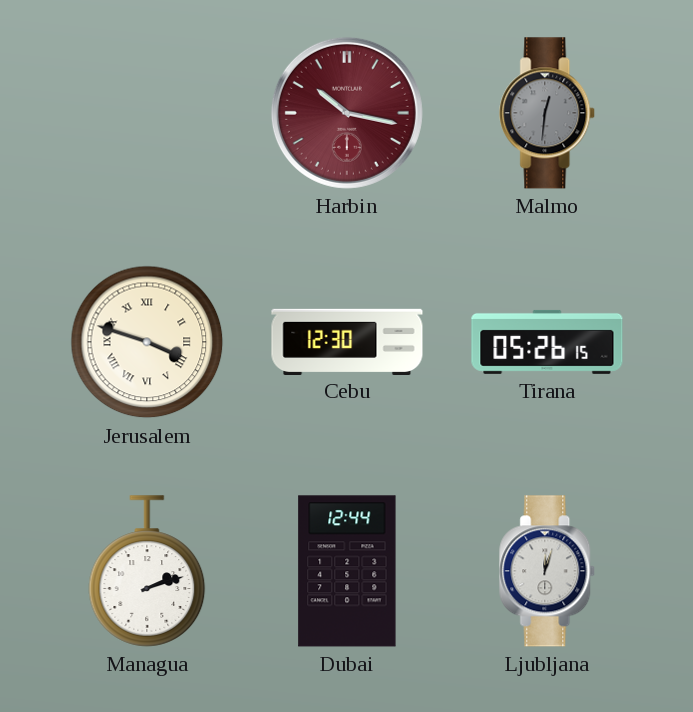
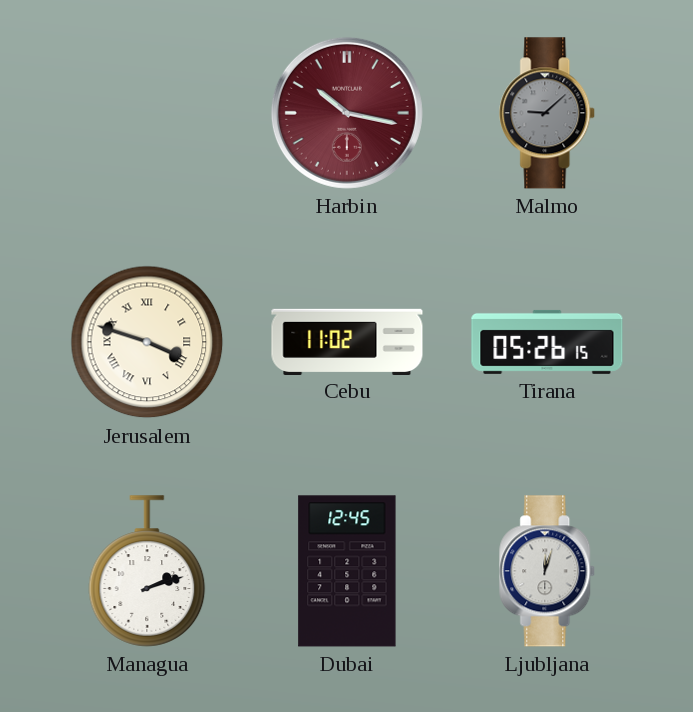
Malmo: 12:31 -> 9:08 (548, 113)
Cebu: 12:30 -> 11:02 (347, 341)
Dubai: 12:44 -> 12:45 (347, 571)
